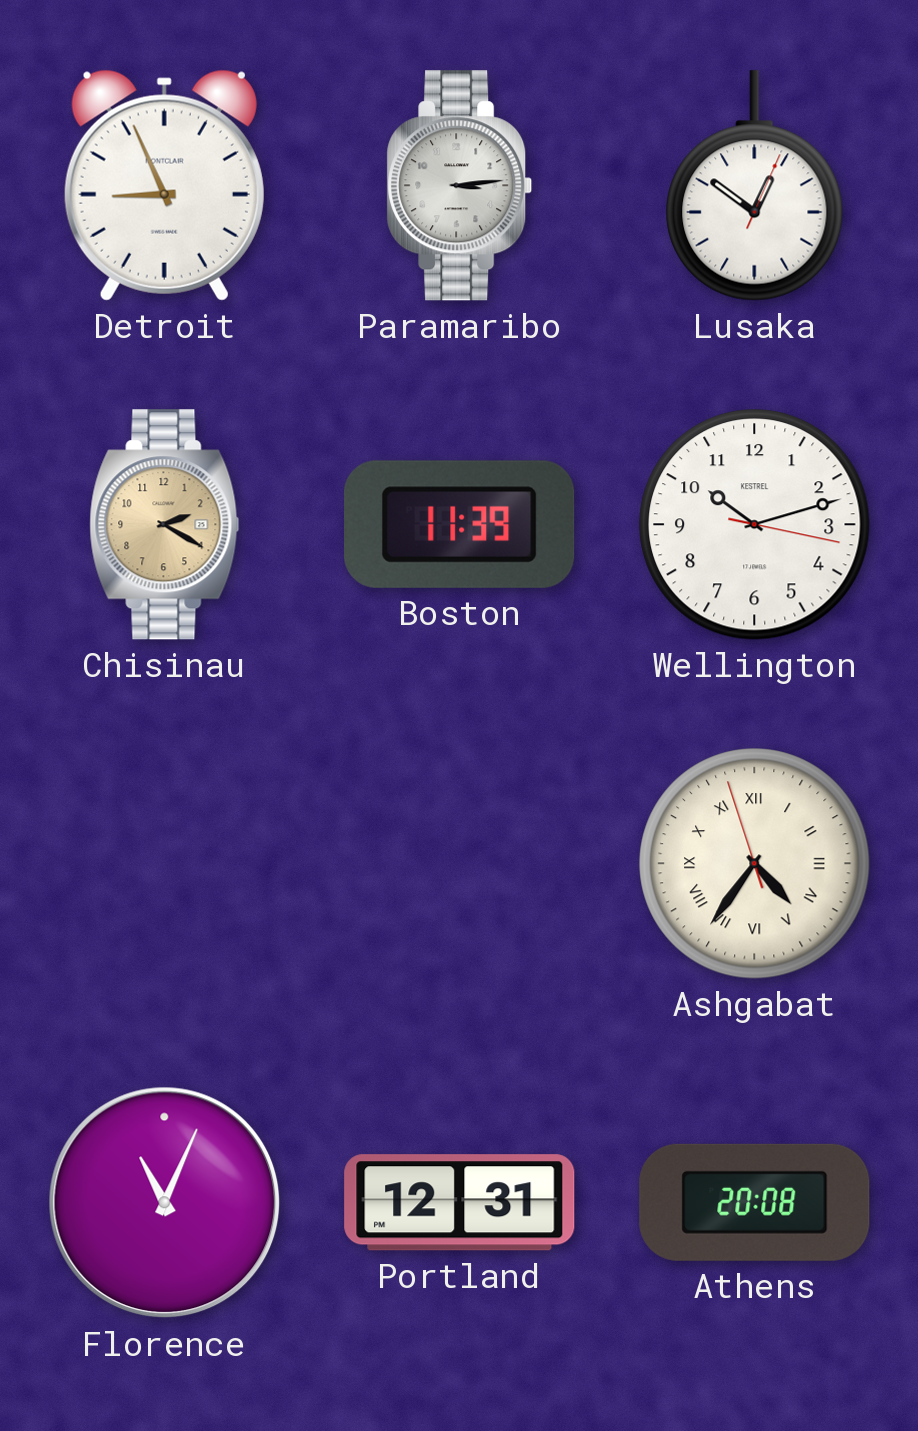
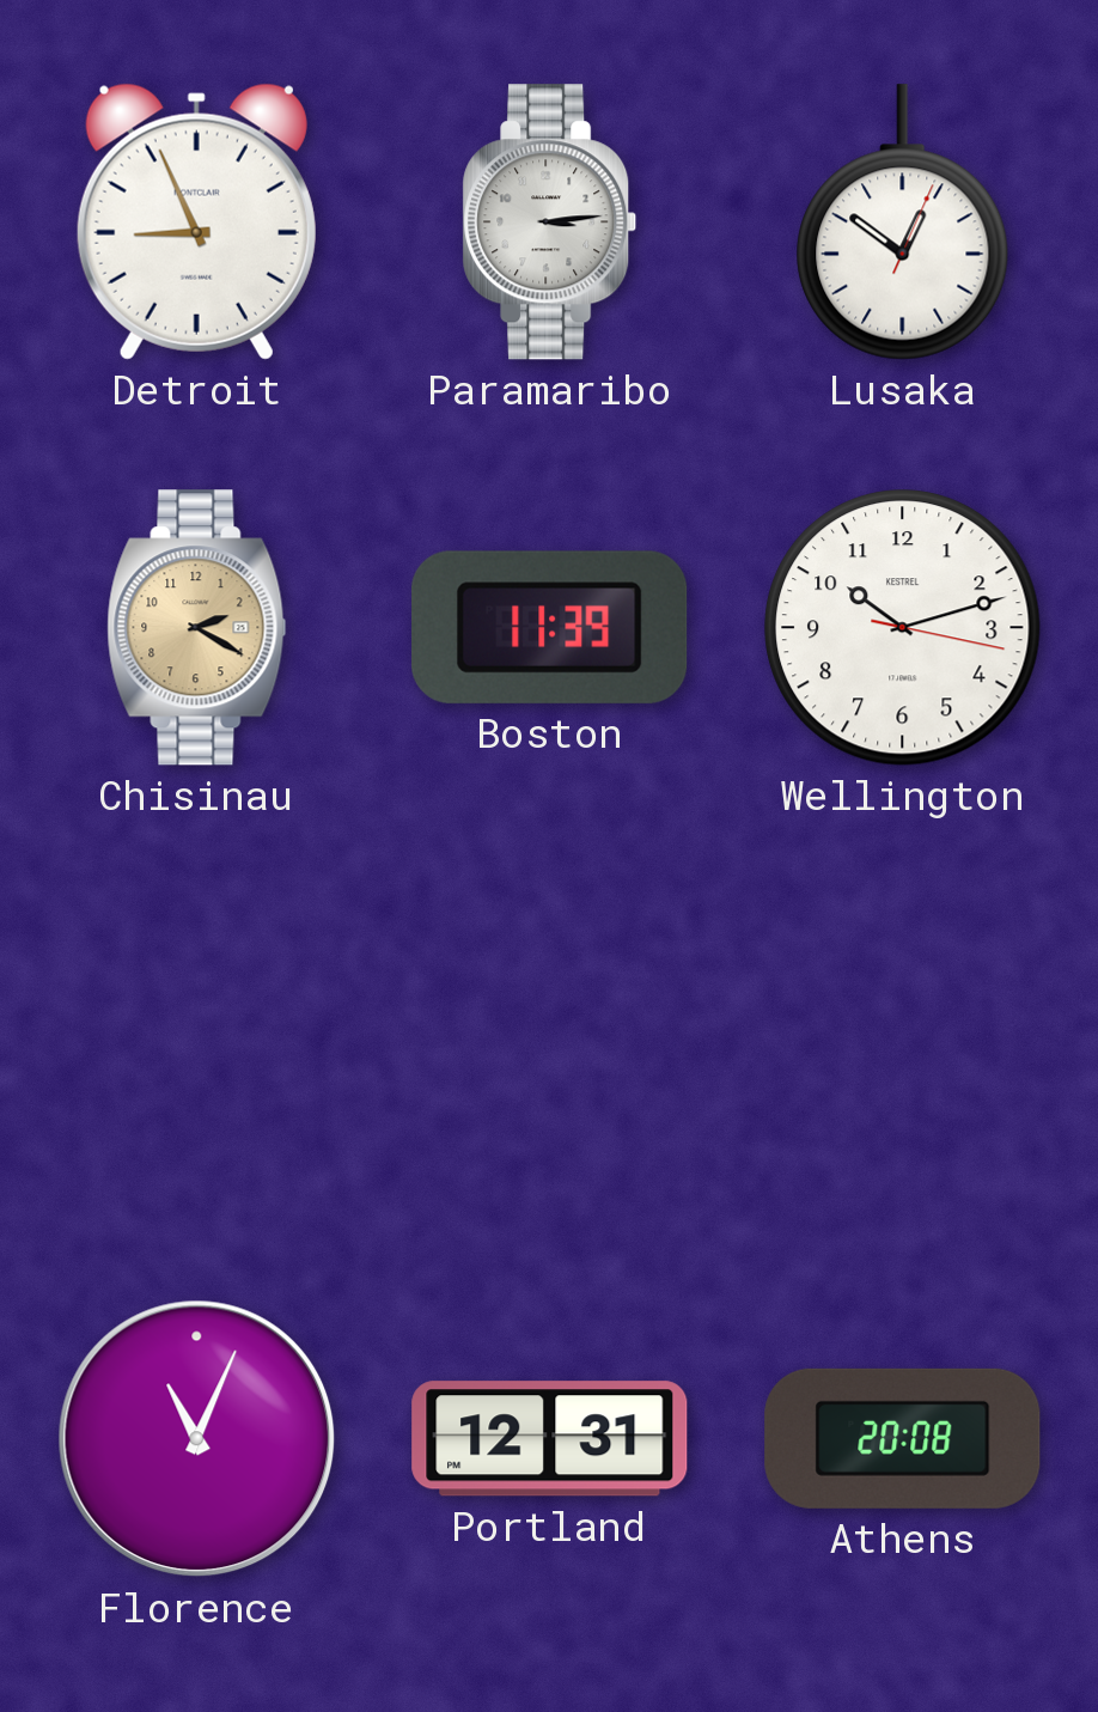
Ashgabat: 4:35 -> none (755, 864)
